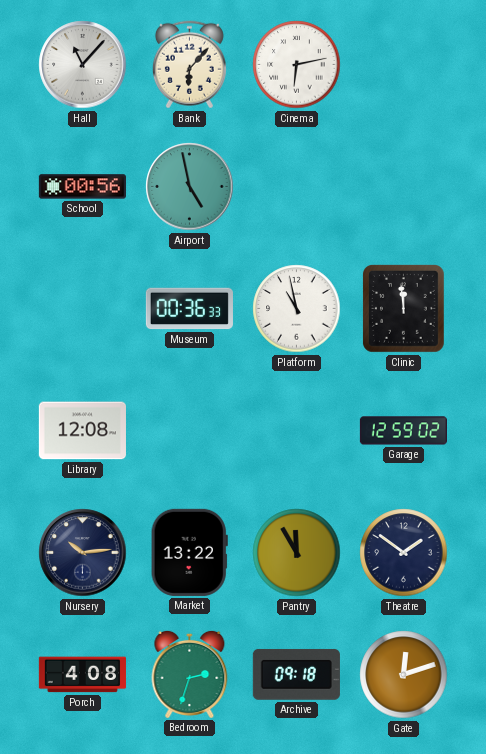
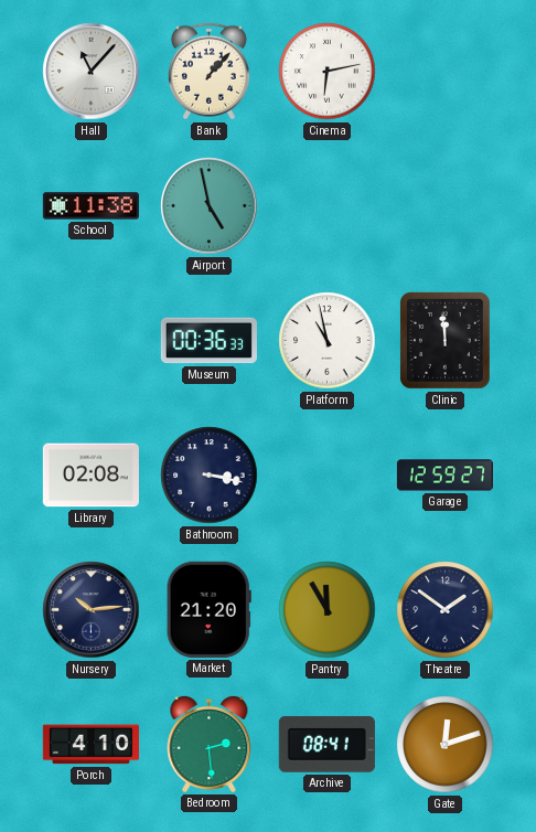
Bank: 6:07 -> 1:07 (208, 72)
School: 00:56 -> 11:38 (90, 206)
Library: 12:08 -> 02:08 (90, 476)
Bathroom: none -> 3:17 (210, 476)
Garage: 12:59:02 -> 12:59:27 (444, 476)
Market: 13:22 -> 21:20 (208, 609)
Porch: 4:08 -> 4:10 (90, 745)
Bedroom: 2:33 -> 2:29 (210, 744)
Archive: 09:18 -> 08:41 (326, 745)
